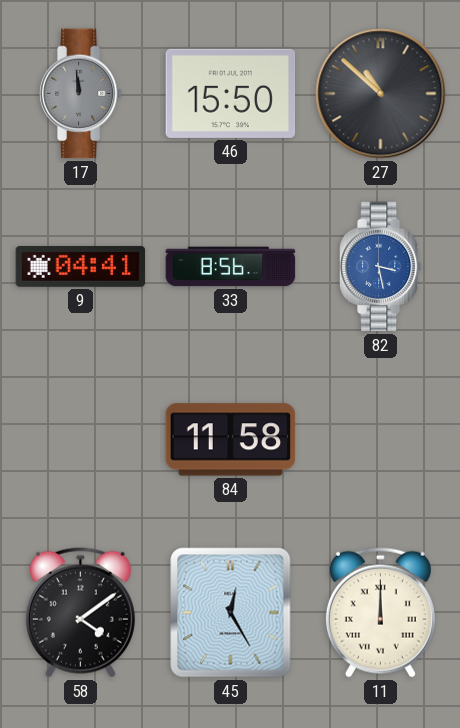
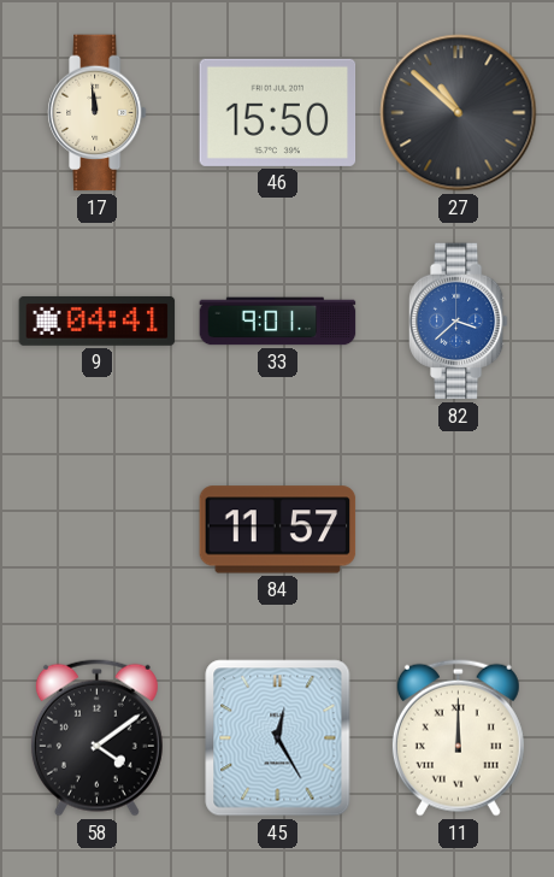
17 dial: grey -> cream (96, 113)
33: 8:56 -> 9:01 (278, 322)
82: 3:28 -> 3:38 (458, 322)
84: 11:58 -> 11:57 (278, 530)
